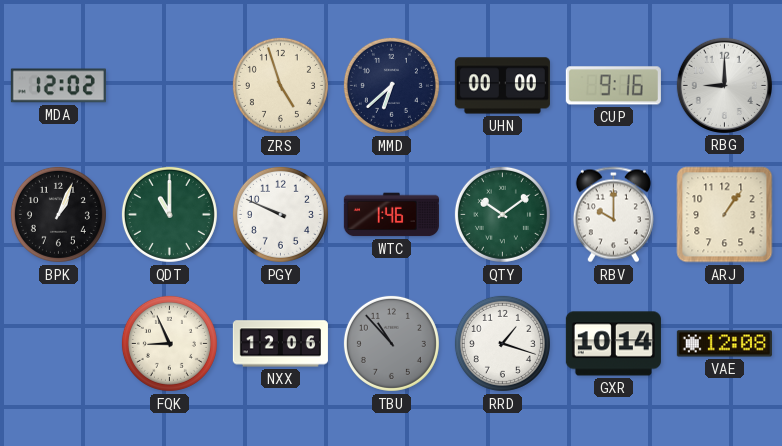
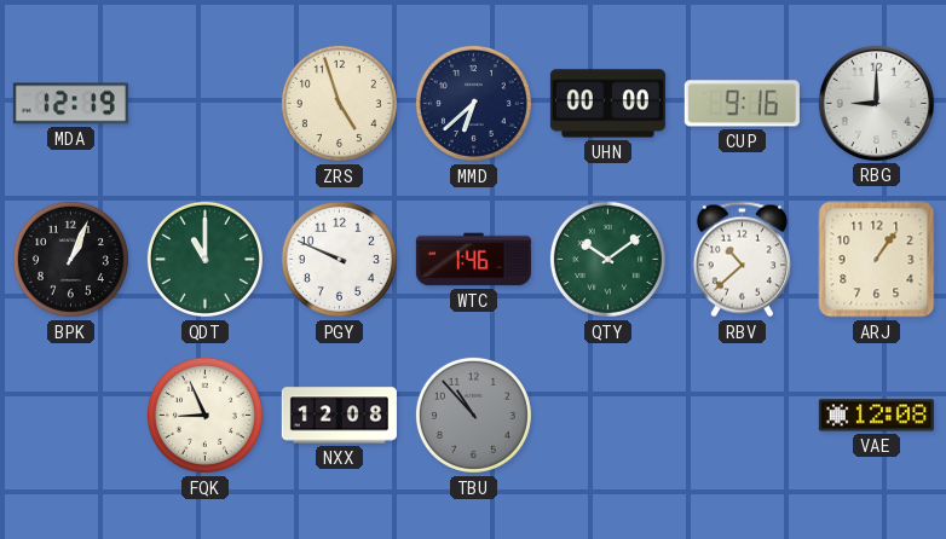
MDA: 12:02 -> 12:19 (70, 104)
RBV: 10:00 -> 10:38 (742, 260)
NXX: 12:06 -> 12:08 (339, 416)
RRD: 1:18 -> none (502, 343)
GXR: 10:14 -> none (613, 344)
